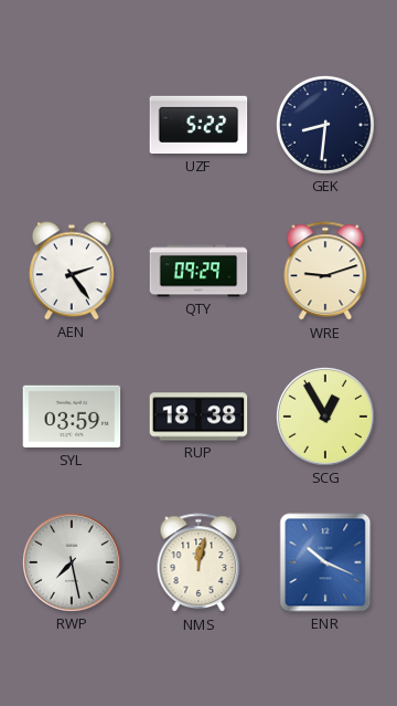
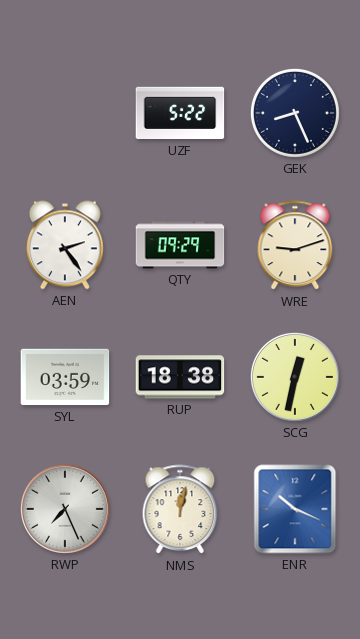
GEK: 8:31 -> 8:26 (295, 113)
SCG: 12:55 -> 12:32 (295, 377)
RWP: 7:28 -> 7:26 (65, 509)
